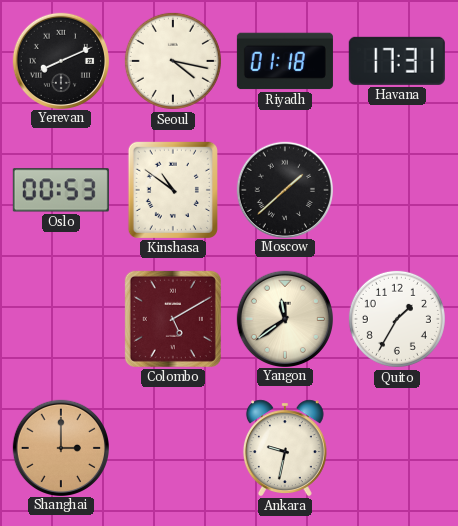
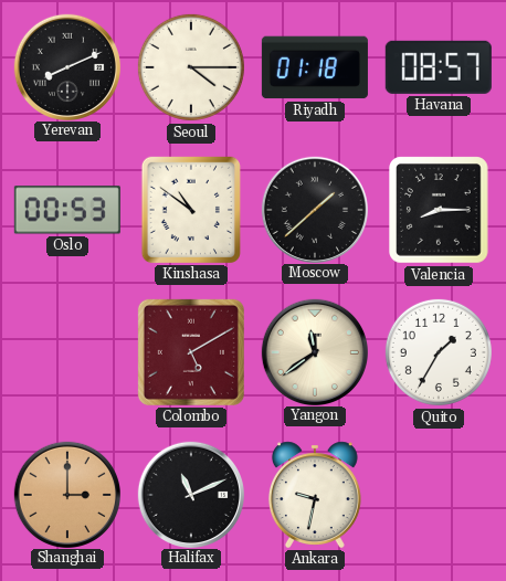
Seoul: 4:17 -> 4:15 (191, 67)
Havana: 17:31 -> 08:57 (439, 67)
Valencia: none -> 8:15 (439, 210)
Halifax: none -> 11:11 (190, 494)
